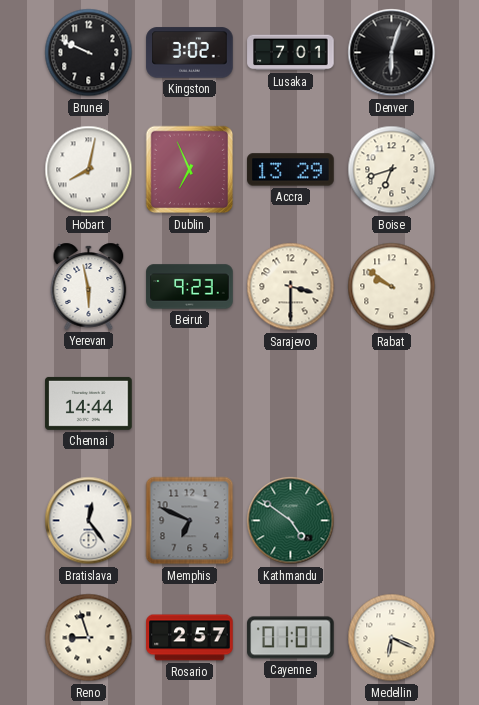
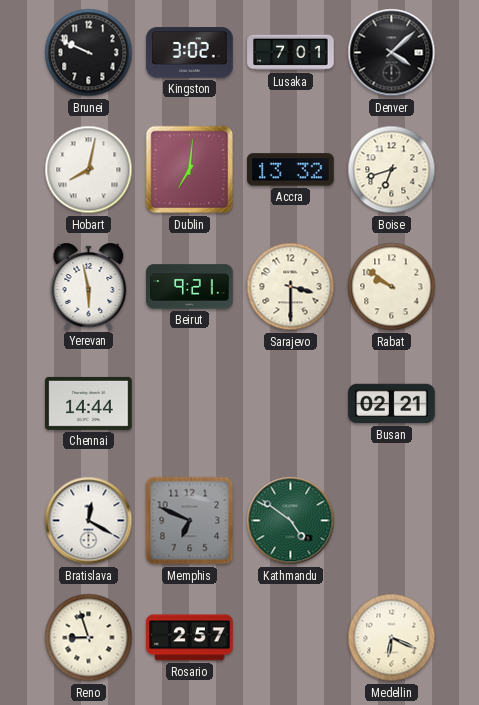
Denver: 6:03 -> 4:08 (392, 53)
Dublin: 6:56 -> 7:01 (190, 170)
Accra: 13:29 -> 13:32 (291, 170)
Beirut: 9:23 -> 9:21 (190, 287)
Busan: none -> 02:21 (392, 404)
Bratislava: 12:24 -> 12:20 (89, 521)
Cayenne: 01:01 -> none (291, 638)
